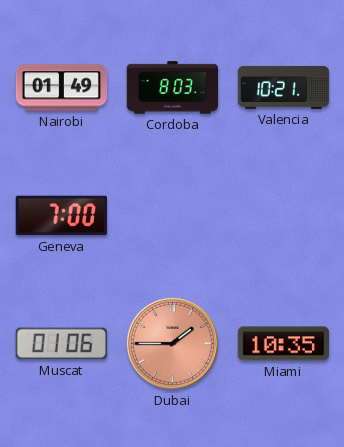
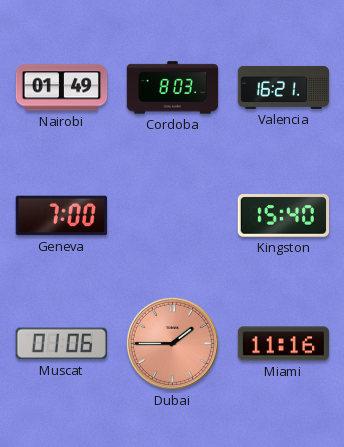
Valencia: 10:21 -> 16:21 (284, 87)
Kingston: none -> 15:40 (283, 216)
Miami: 10:35 -> 11:16 (283, 344)
